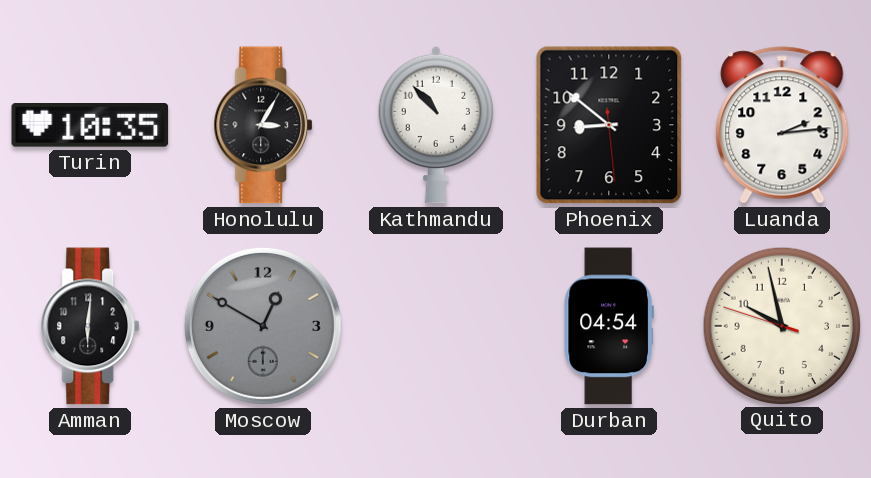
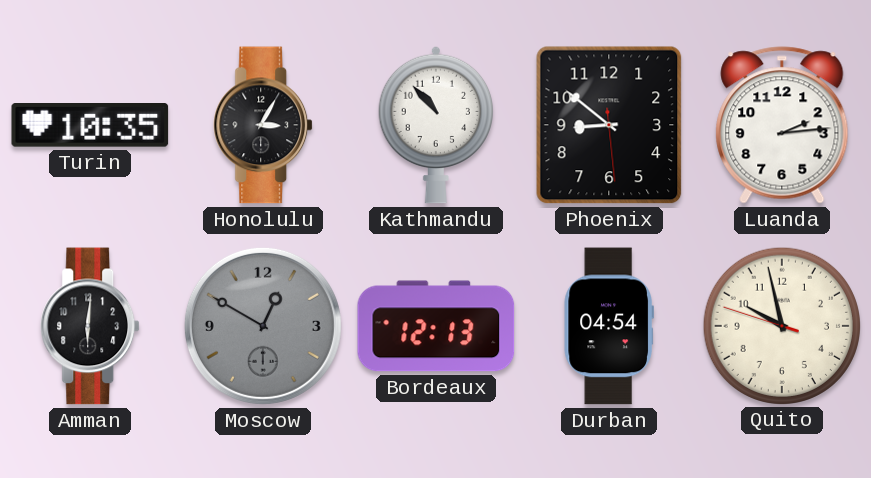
Bordeaux: none -> 12:13 (436, 326)
